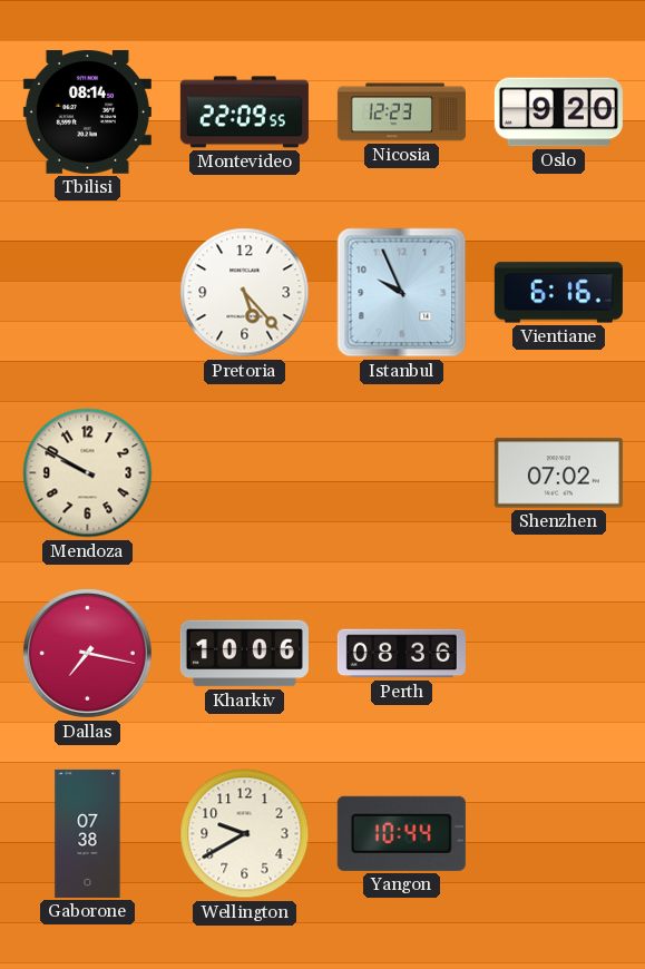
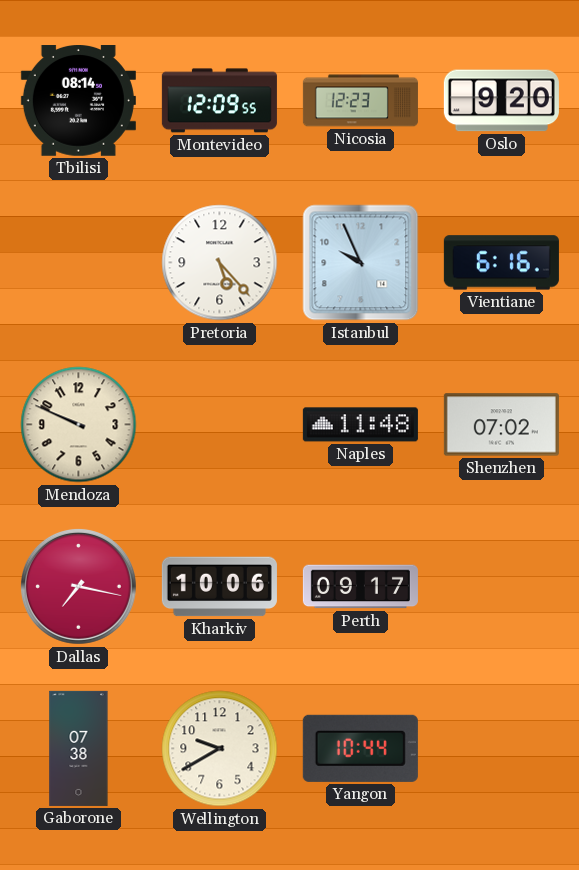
Montevideo: 22:09 -> 12:09 (219, 101)
Mendoza: 9:50 -> 9:49 (79, 425)
Naples: none -> 11:48 (360, 425)
Perth: 08:36 -> 09:17 (360, 587)
